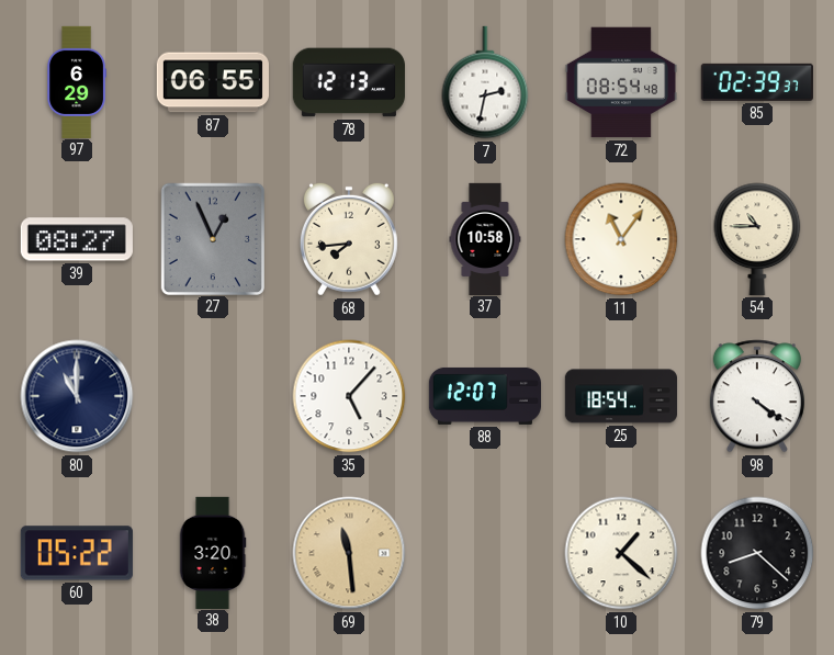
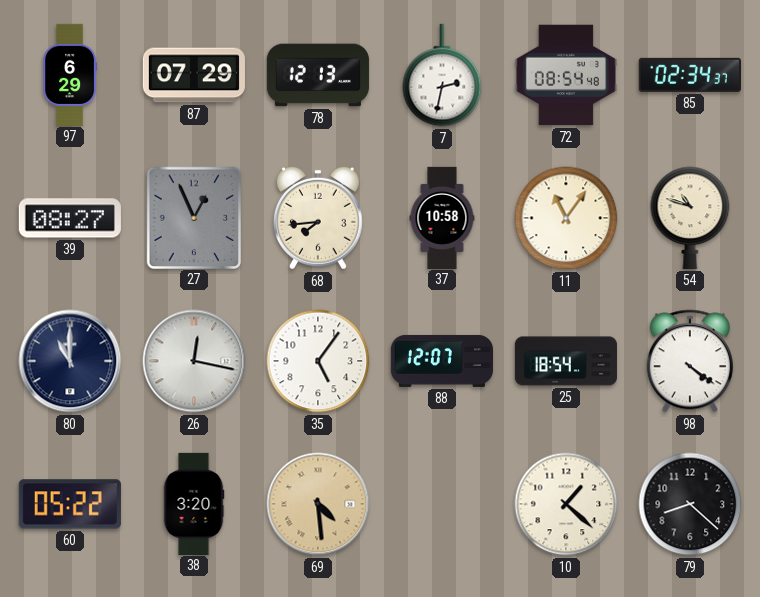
87: 06:55 -> 07:29 (194, 75)
85: 02:39 -> 02:34 (690, 75)
54: 10:45 -> 10:48 (690, 218)
26: none -> 12:17 (194, 361)
35: 5:07 -> 5:06 (318, 361)
69: 11:29 -> 4:29 (318, 504)
